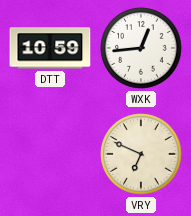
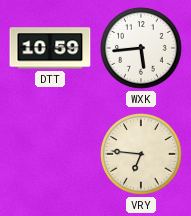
WXK: 12:44 -> 5:44 (141, 48)
VRY: 6:49 -> 6:46 (141, 154)
